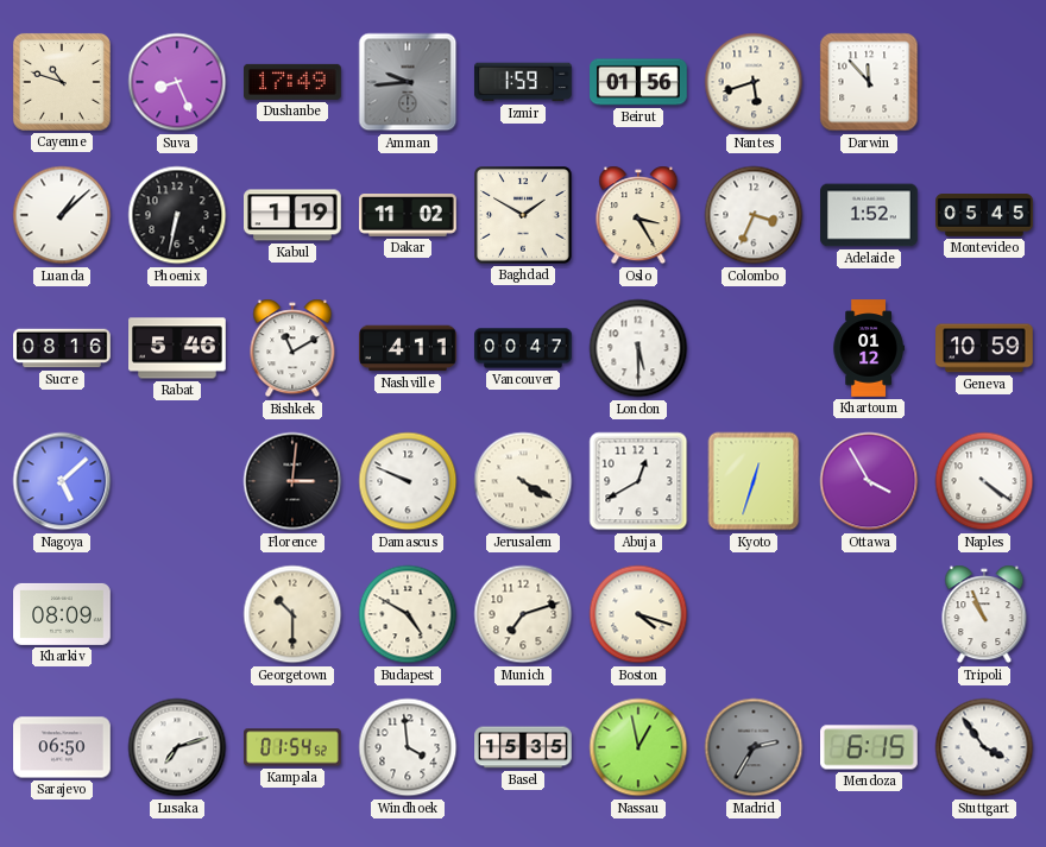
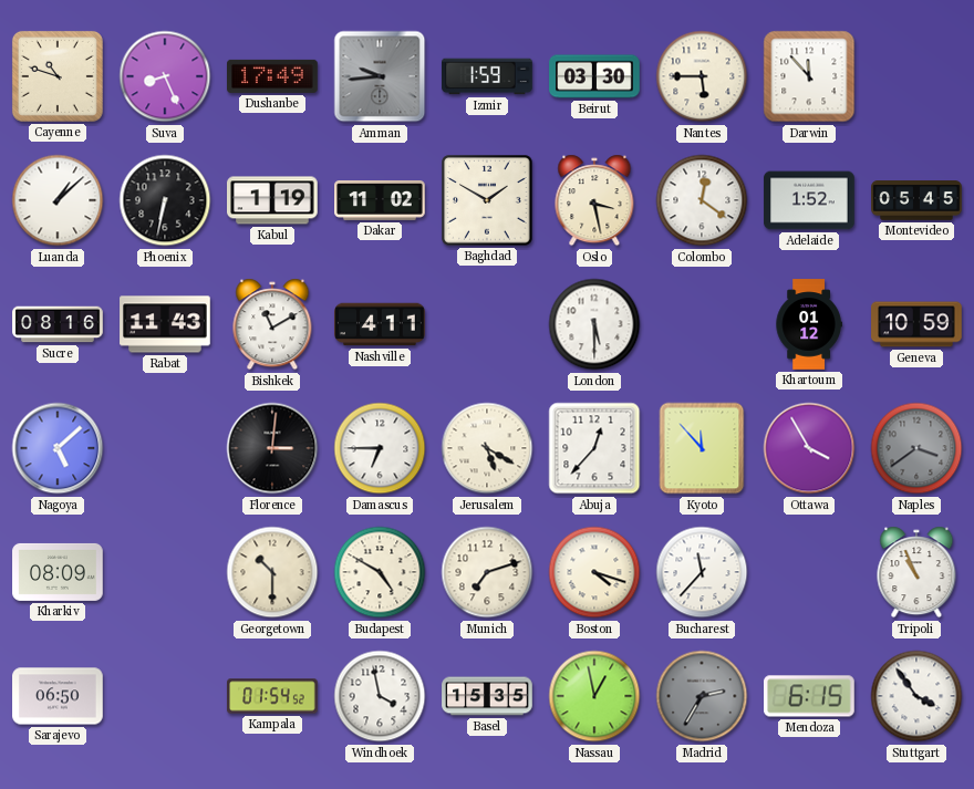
Beirut: 01:56 -> 03:30 (594, 76)
Nantes: 5:42 -> 5:45 (702, 76)
Oslo: 3:25 -> 3:28 (594, 200)
Colombo: 3:34 -> 12:21 (702, 200)
Rabat: 5:46 -> 11:43 (165, 324)
Vancouver: 00:47 -> none (523, 348)
Damascus: 9:49 -> 6:45 (380, 448)
Jerusalem: 4:20 -> 5:20 (487, 448)
Abuja: 12:40 -> 12:37 (594, 448)
Kyoto: 12:33 -> 11:53 (702, 448)
Naples: 4:21 -> 3:39 (916, 448)
Naples dial: white -> grey (916, 448)
Bucharest: none -> 11:37 (702, 572)
Lusaka: 7:12 -> none (177, 747)
Windhoek: 3:59 -> 3:58 (380, 696)
